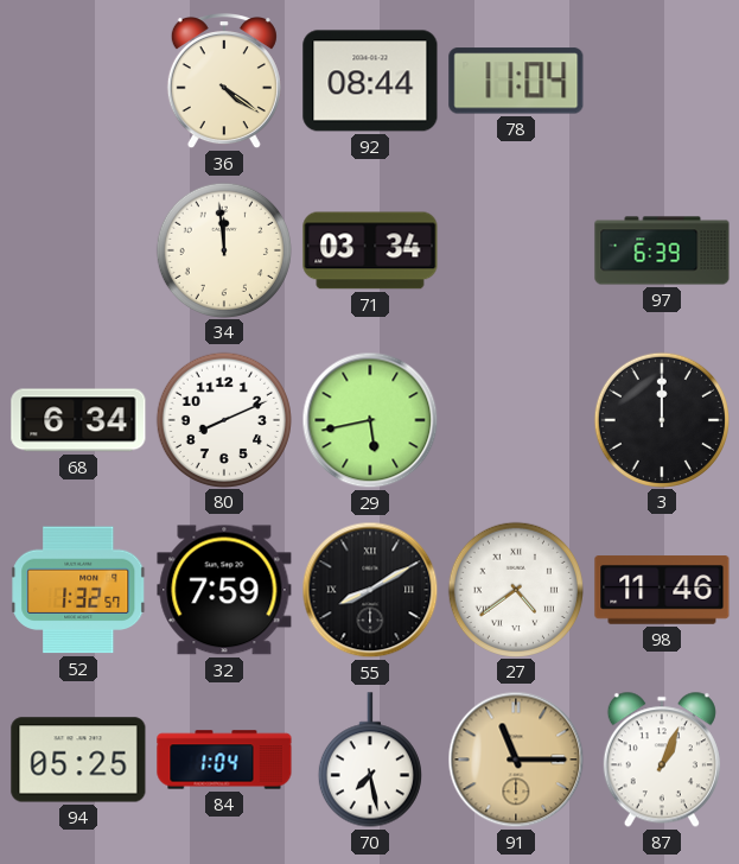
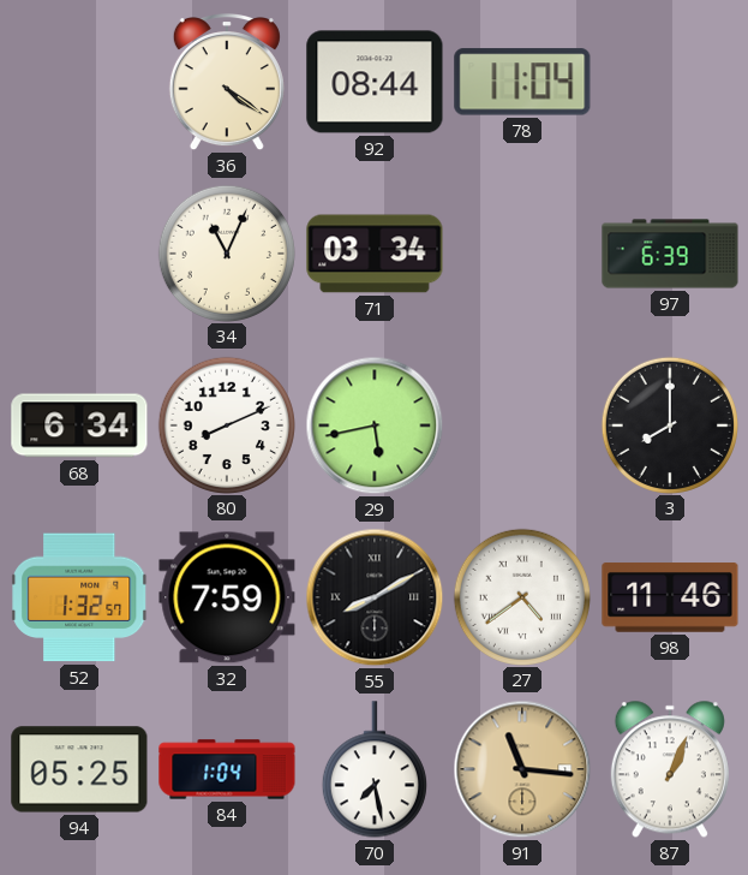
34: 11:59 -> 11:04 (226, 252)
3: 12:00 -> 8:00 (669, 424)
91: 11:15 -> 11:16 (522, 769)
